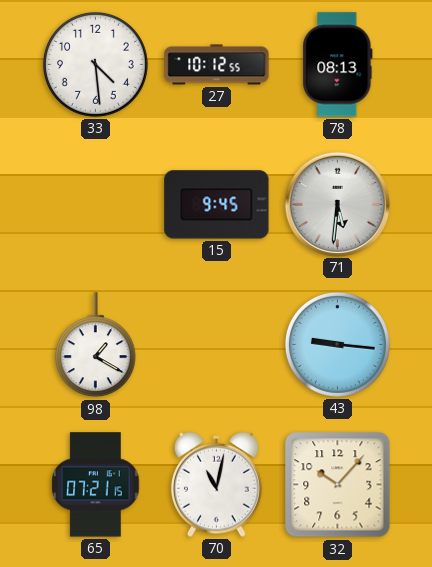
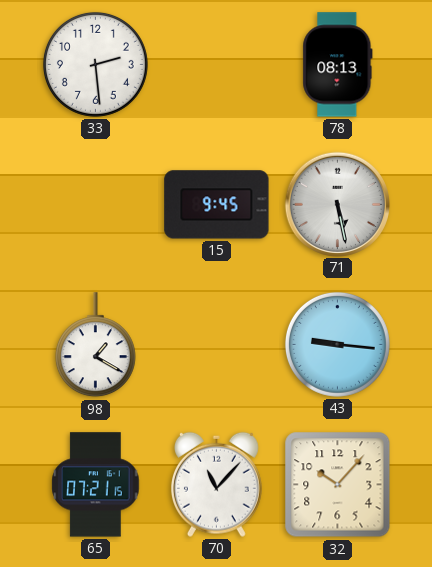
33: 4:29 -> 2:29 (95, 64)
27: 10:12 -> none (217, 65)
71: 5:31 -> 5:28 (337, 204)
70: 11:02 -> 11:07 (216, 484)
